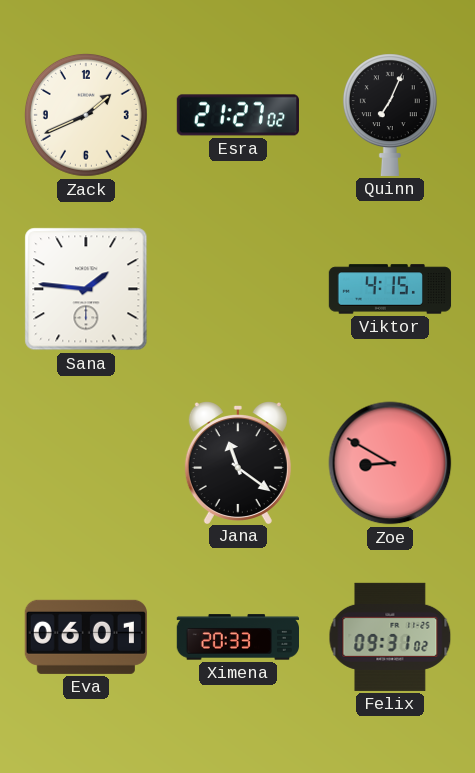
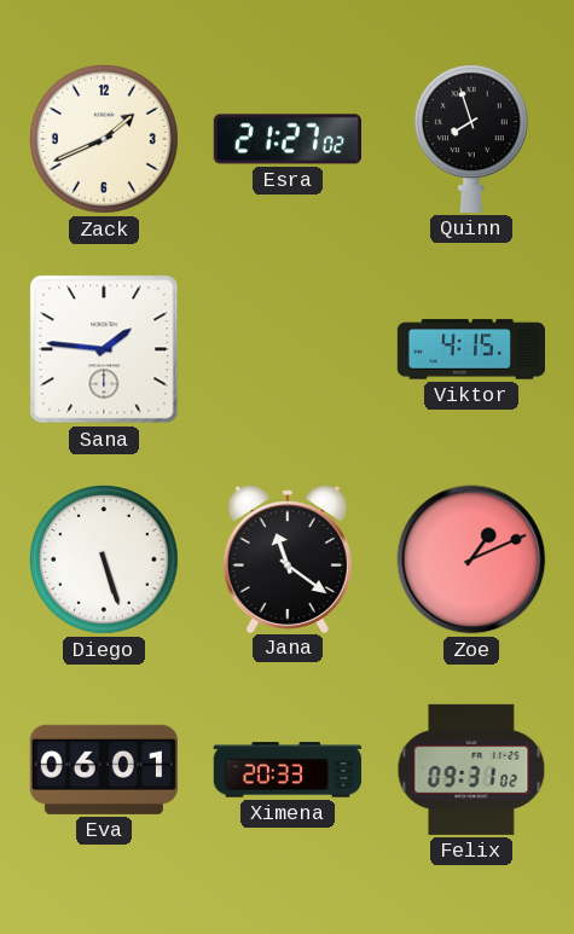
Quinn: 7:04 -> 7:57 (471, 139)
Diego: none -> 5:27 (104, 559)
Zoe: 8:50 -> 1:11 (471, 559)
